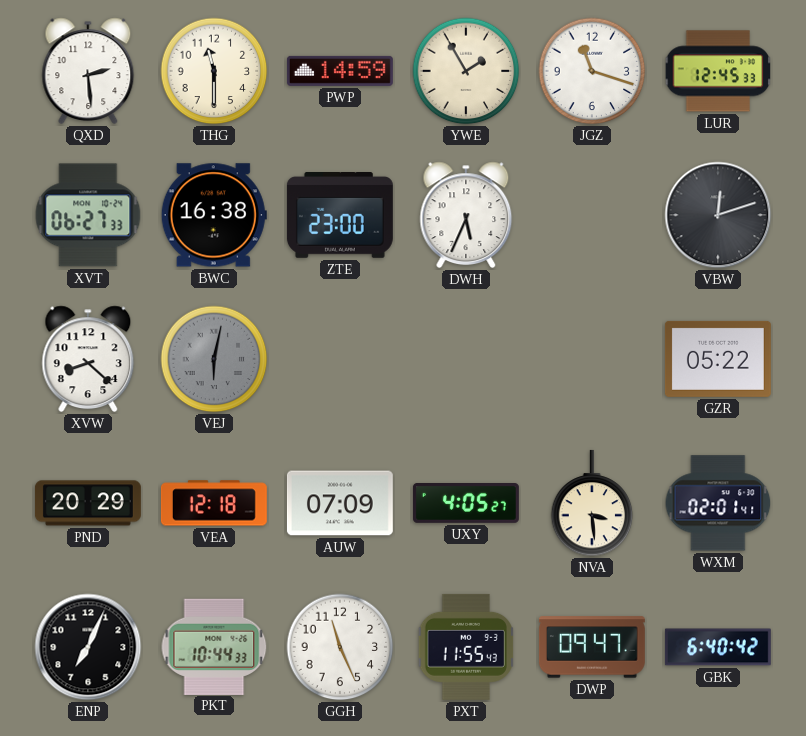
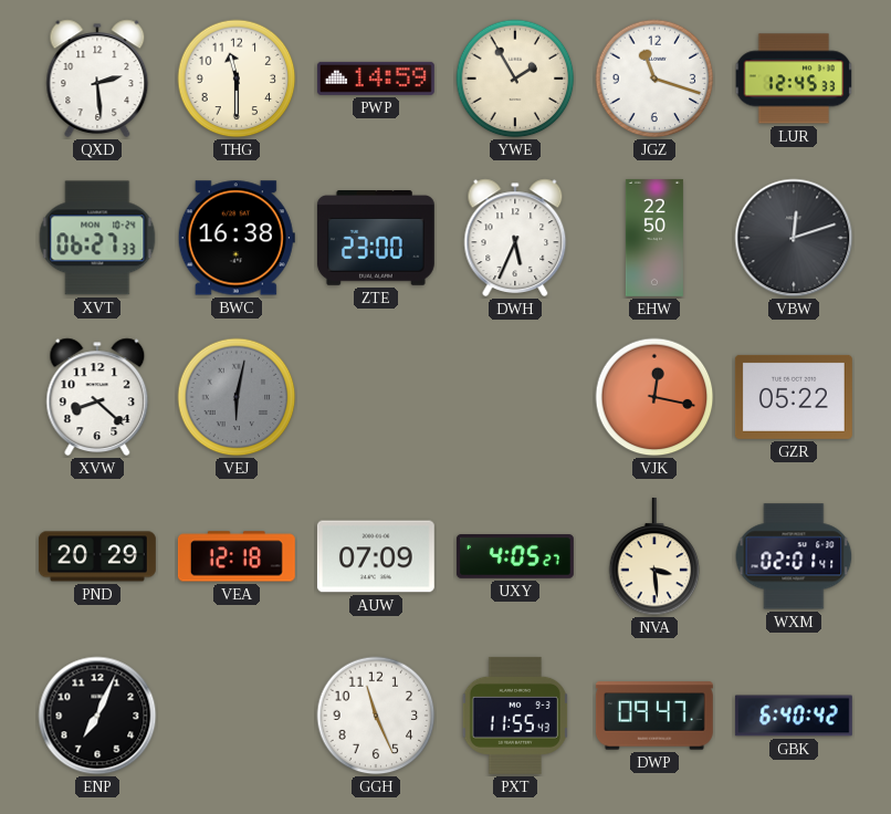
EHW: none -> 22:50 (654, 238)
VJK: none -> 12:17 (654, 397)
PKT: 10:44 -> none (214, 646)
